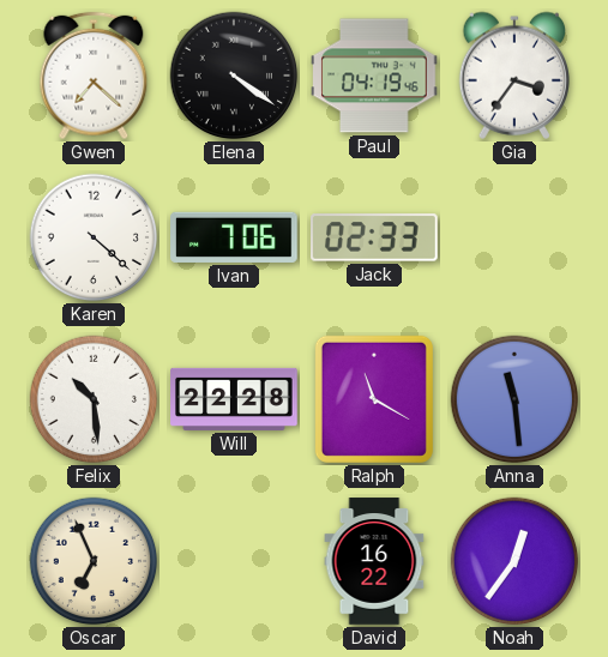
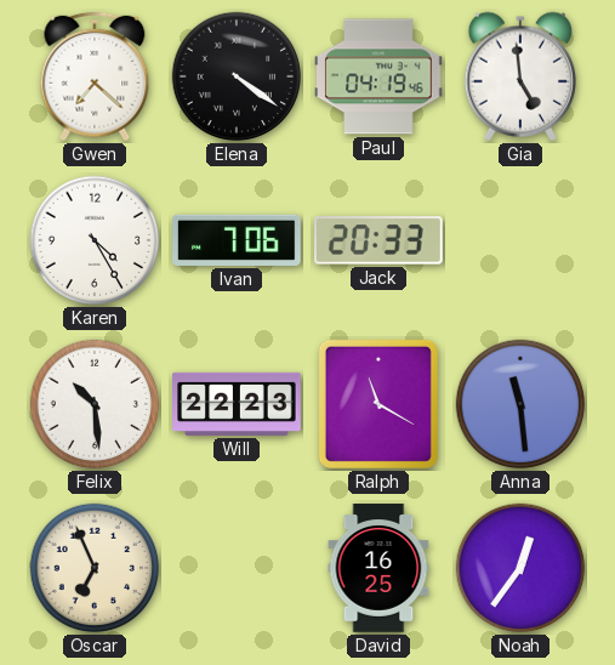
Gia: 3:36 -> 4:59 (520, 76)
Karen: 4:22 -> 4:25 (95, 240)
Jack: 02:33 -> 20:33 (380, 240)
Will: 22:28 -> 22:23 (237, 404)
David: 16:22 -> 16:25 (378, 568)
